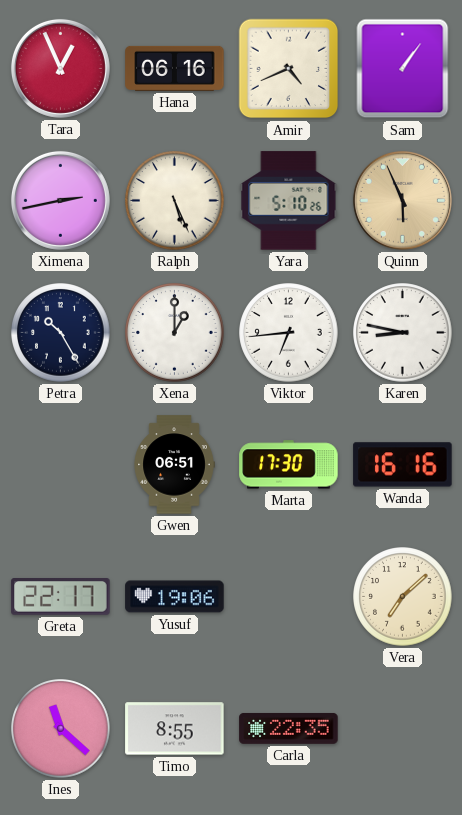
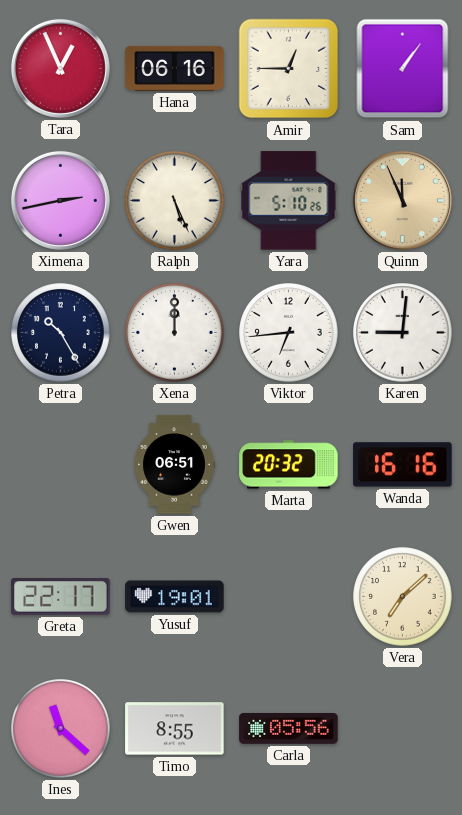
Amir: 4:41 -> 12:45 (289, 69)
Quinn: 5:56 -> 11:56 (402, 200)
Xena: 1:00 -> 12:00 (175, 333)
Karen: 8:47 -> 9:01 (403, 333)
Marta: 17:30 -> 20:32 (289, 465)
Yusuf: 19:06 -> 19:01 (175, 597)
Carla: 22:35 -> 05:56 (289, 728)
